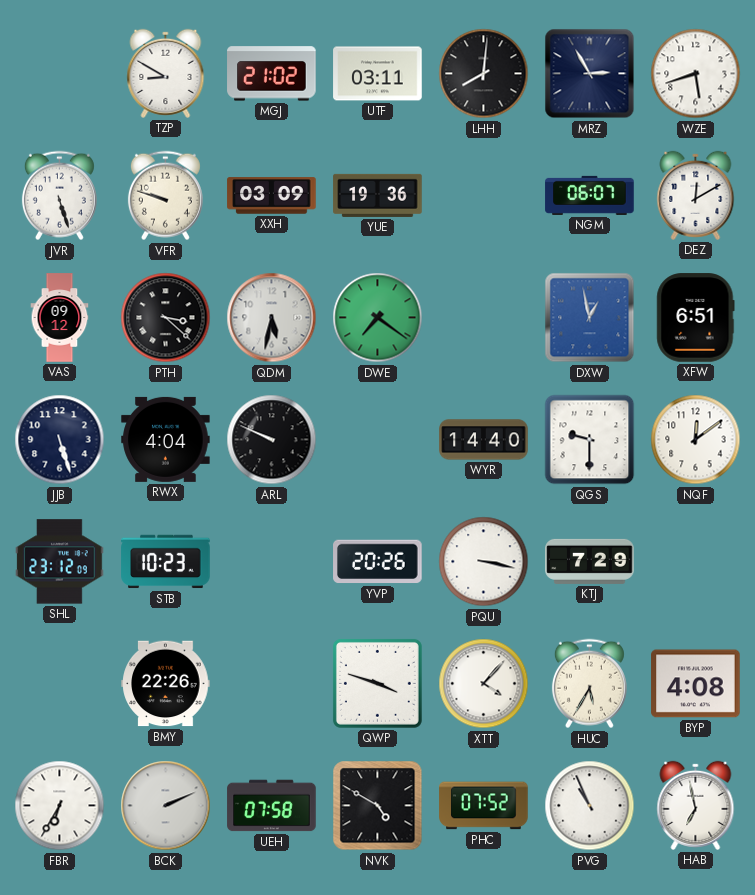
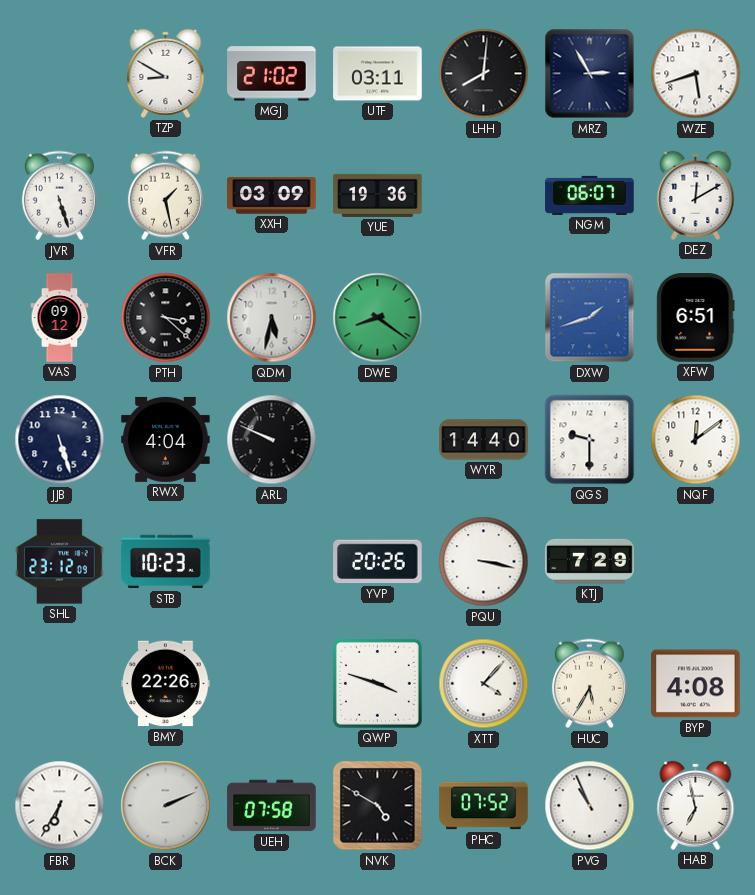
VFR: 9:48 -> 1:28 (165, 196)
DWE: 7:21 -> 8:21 (378, 318)
DXW: 12:58 -> 1:42 (590, 318)
